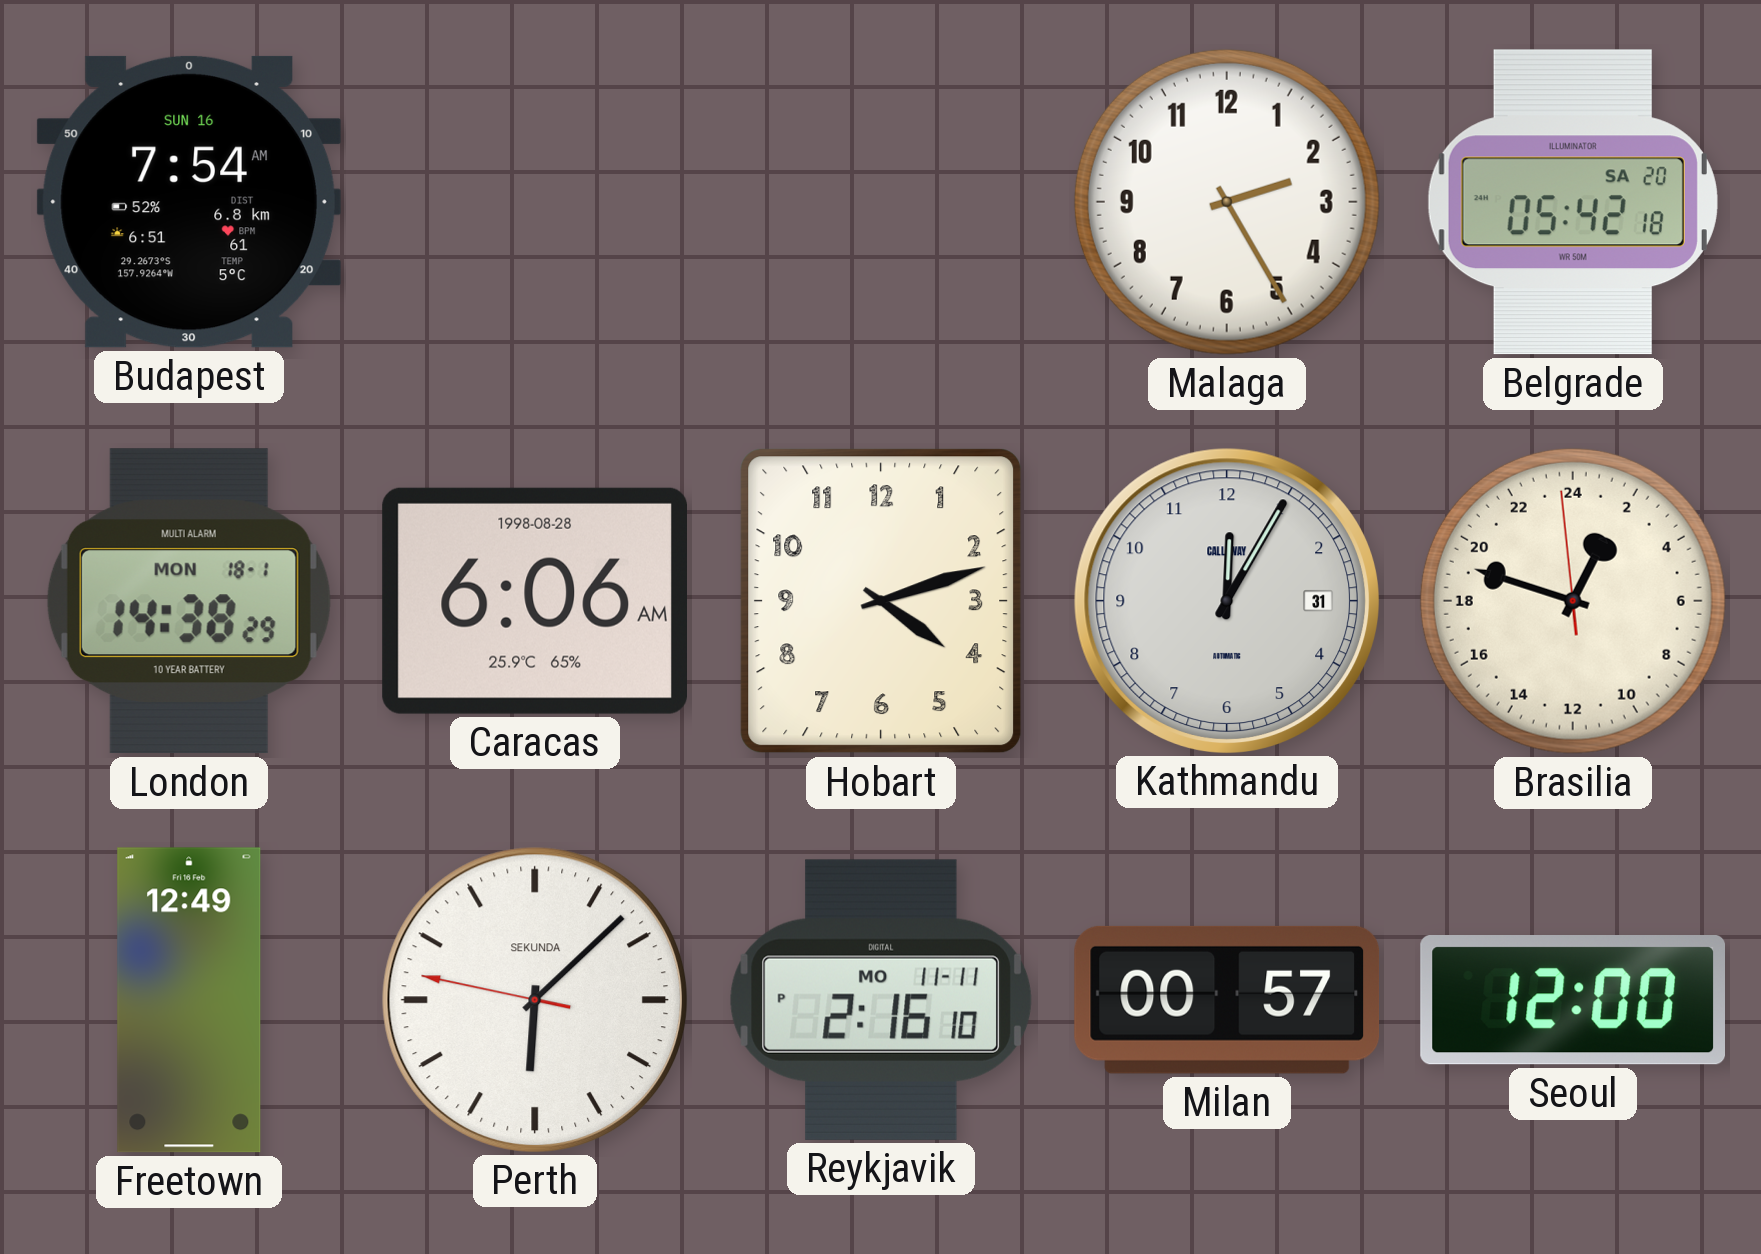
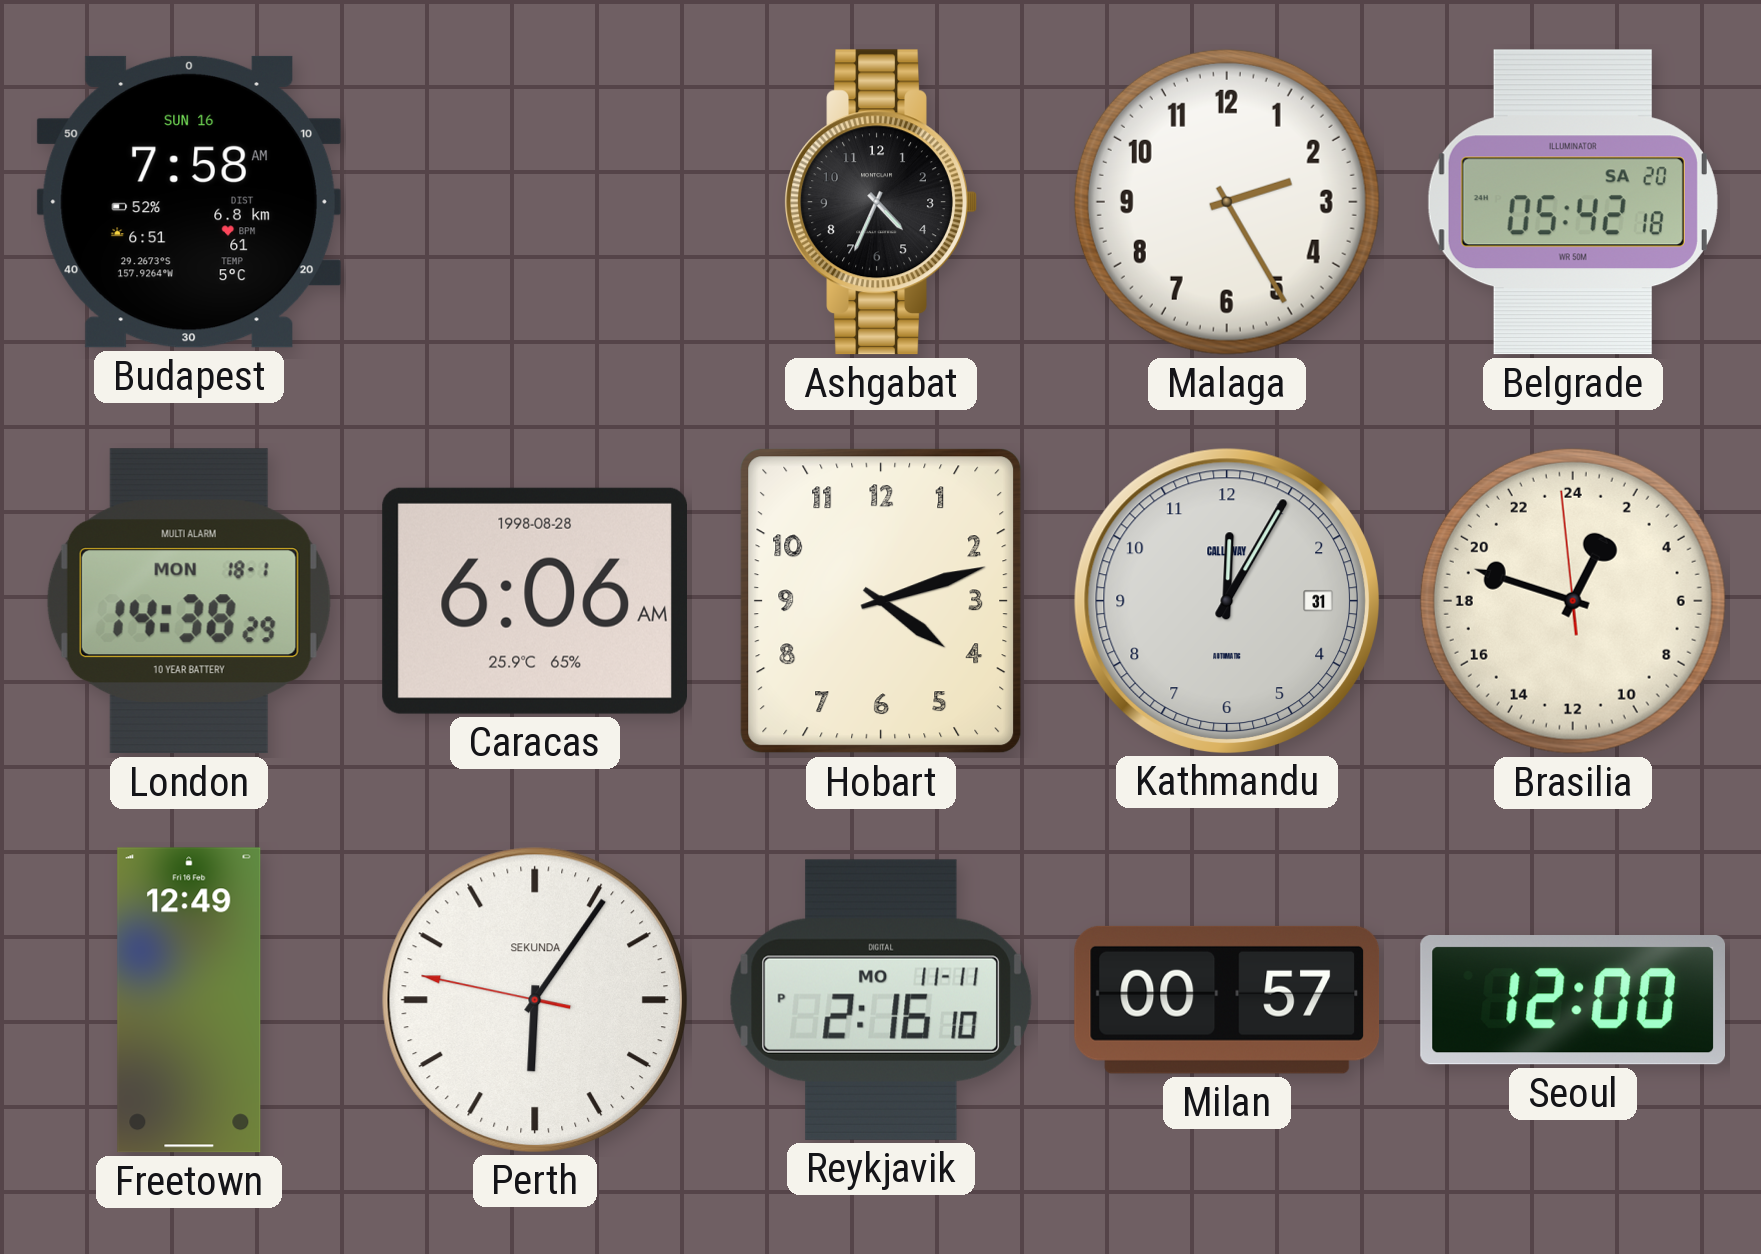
Budapest: 7:54 -> 7:58 (189, 202)
Ashgabat: none -> 4:34 (881, 202)
Perth: 6:07 -> 6:05 (534, 999)
